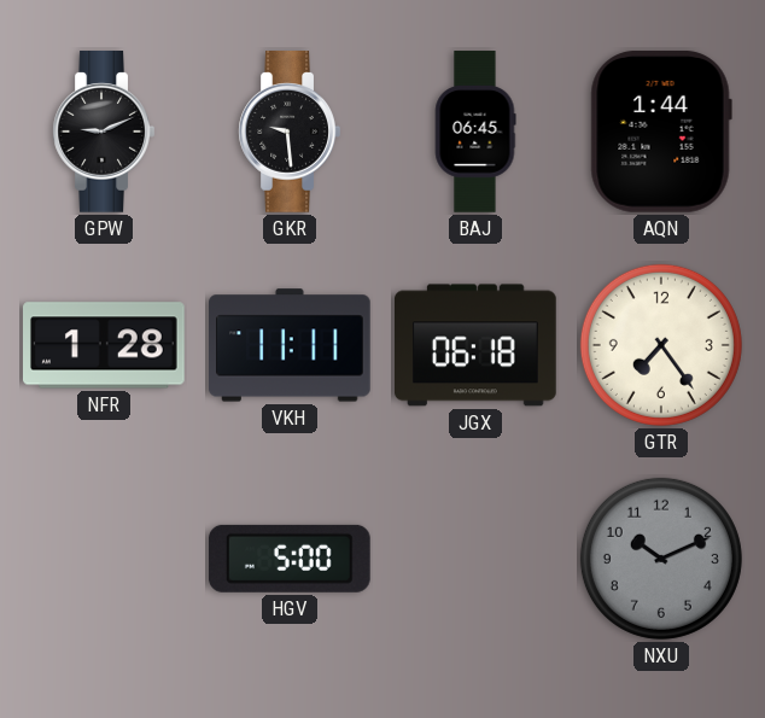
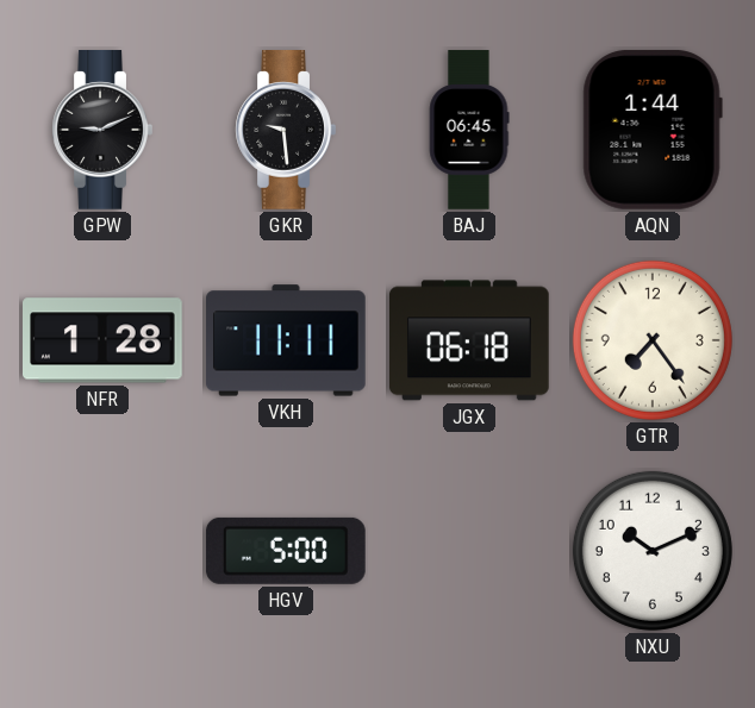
NXU dial: grey -> white (653, 551)
